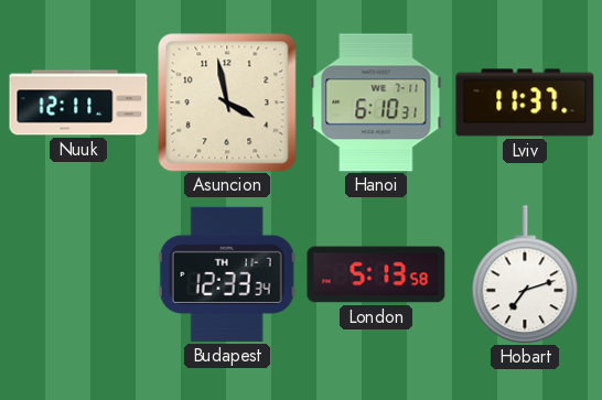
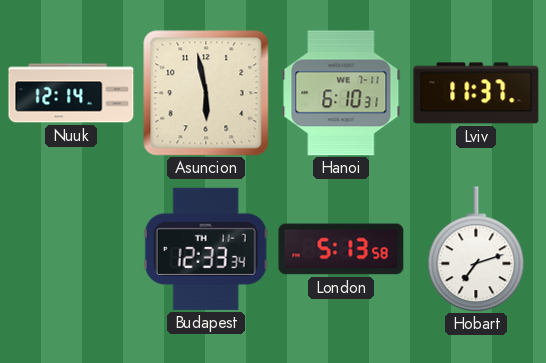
Nuuk: 12:11 -> 12:14 (71, 93)
Asuncion: 3:58 -> 5:58 (206, 93)
